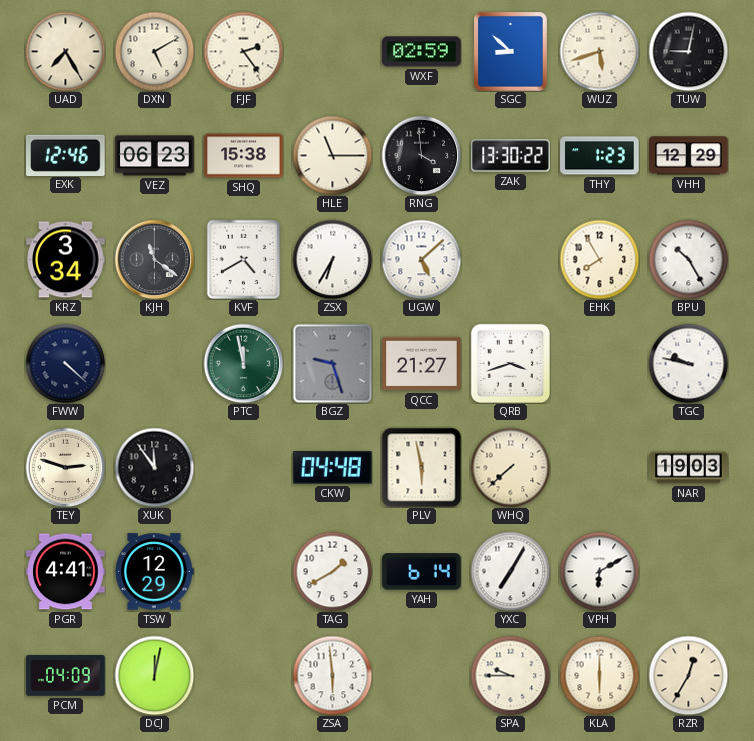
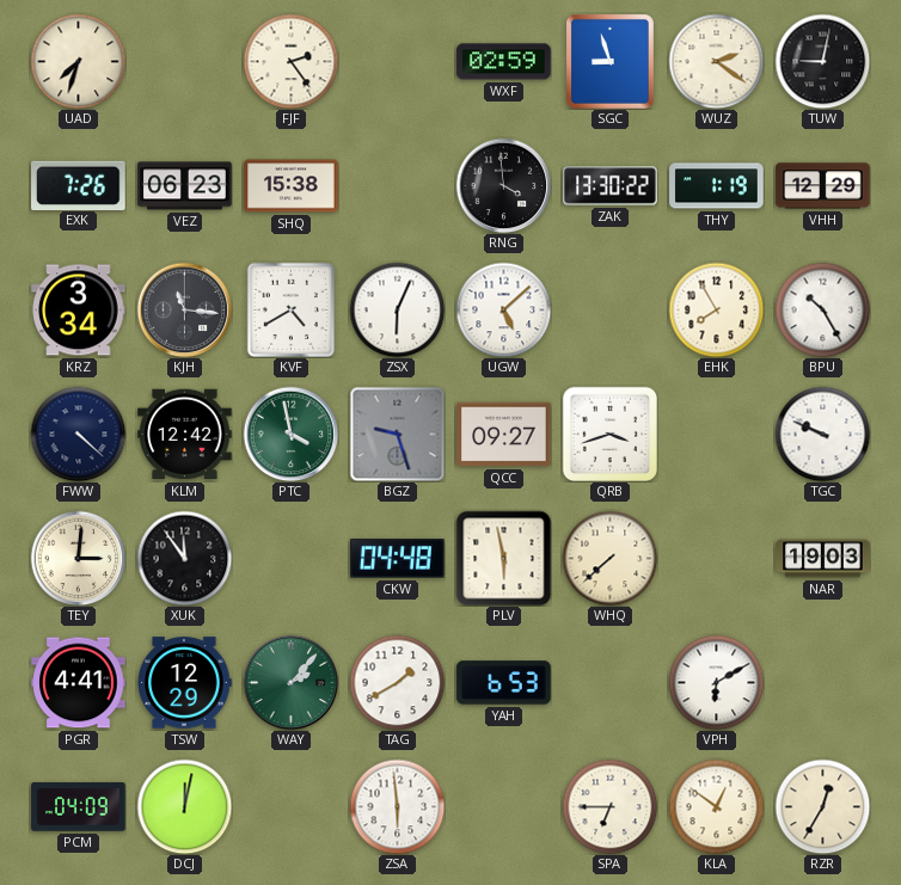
UAD: 7:25 -> 7:33 (78, 61)
DXN: 5:10 -> none (154, 51)
SGC: 8:52 -> 8:57 (609, 61)
WUZ: 5:42 -> 2:21 (716, 61)
EXK: 12:46 -> 7:26 (79, 185)
HLE: 11:15 -> none (332, 155)
THY: 1:23 -> 1:19 (717, 186)
KJH: 11:21 -> 11:16 (184, 309)
ZSX: 6:35 -> 6:04 (397, 309)
KLM: none -> 12:42 (185, 435)
PTC: 11:58 -> 3:58 (290, 434)
QCC: 21:27 -> 09:27 (504, 435)
TGC: 9:47 -> 9:49 (822, 434)
TEY: 2:48 -> 3:01 (78, 558)
WAY: none -> 2:07 (290, 682)
YAH: 6:14 -> 6:53 (504, 683)
YXC: 7:05 -> none (510, 571)
SPA: 9:45 -> 6:45 (609, 806)
KLA: 6:00 -> 12:51 (716, 806)
